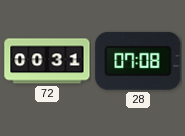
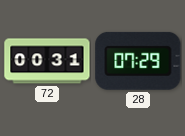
28: 07:08 -> 07:29 (138, 61)
